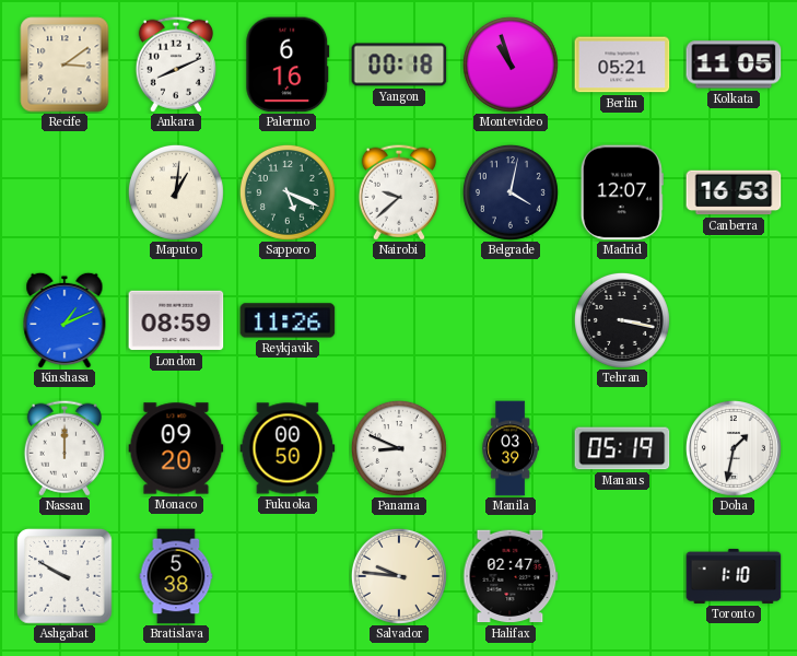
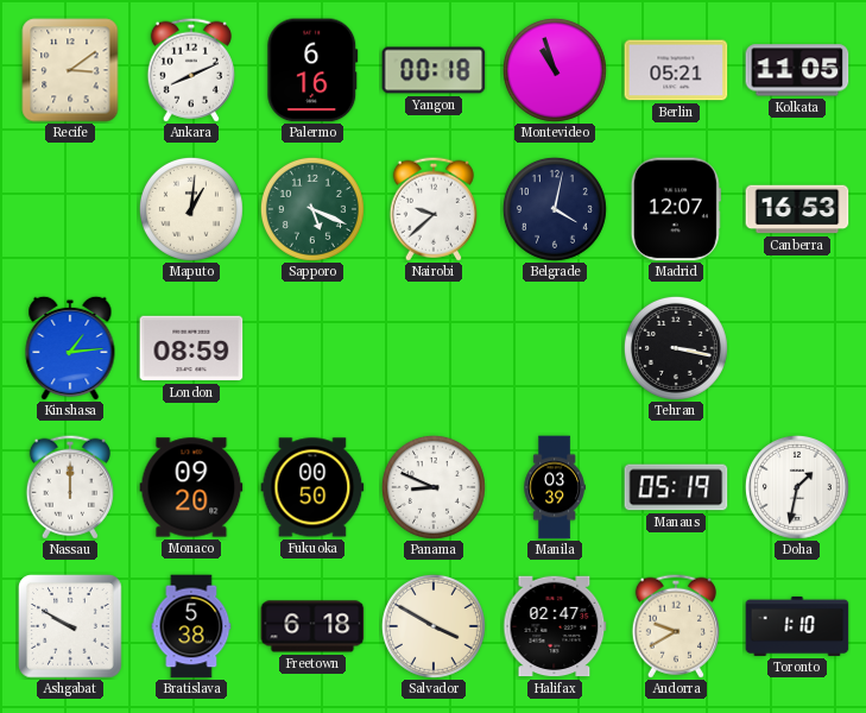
Kinshasa: 1:11 -> 1:14 (70, 348)
Reykjavik: 11:26 -> none (288, 320)
Freetown: none -> 6:18 (312, 626)
Salvador: 9:46 -> 3:50 (434, 626)
Andorra: none -> 9:40 (676, 626)
